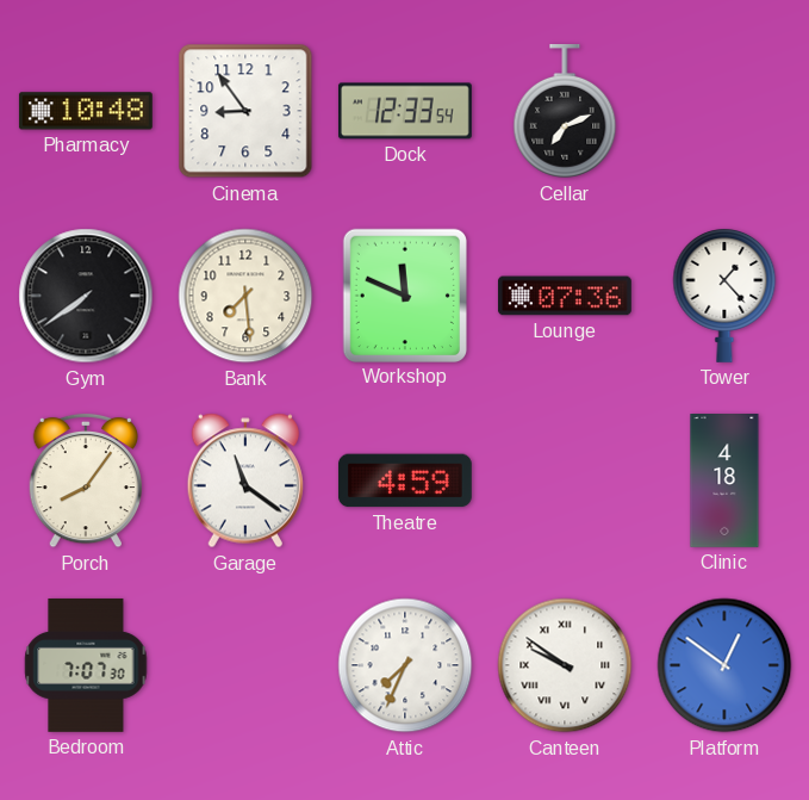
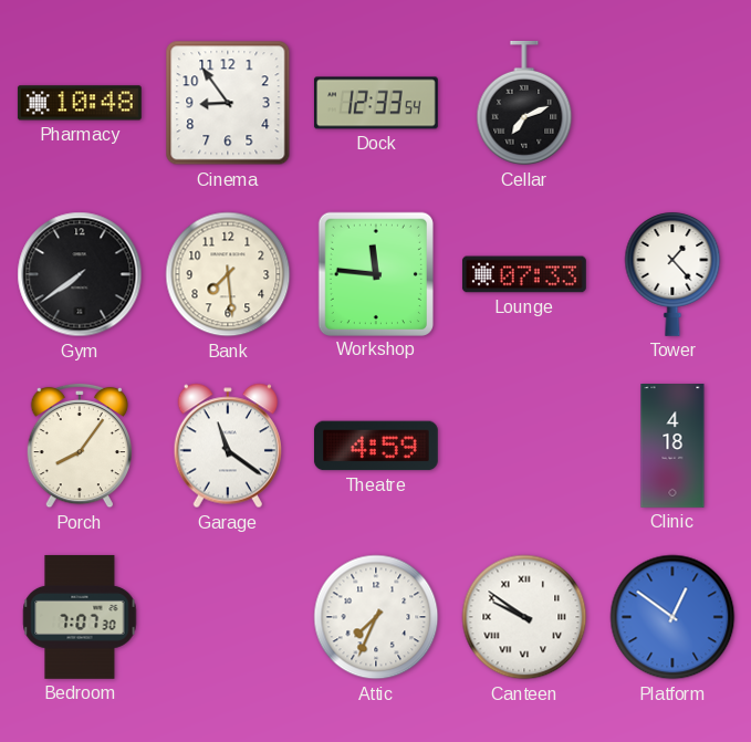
Workshop: 11:49 -> 11:46 (375, 273)
Lounge: 07:36 -> 07:33 (524, 274)
